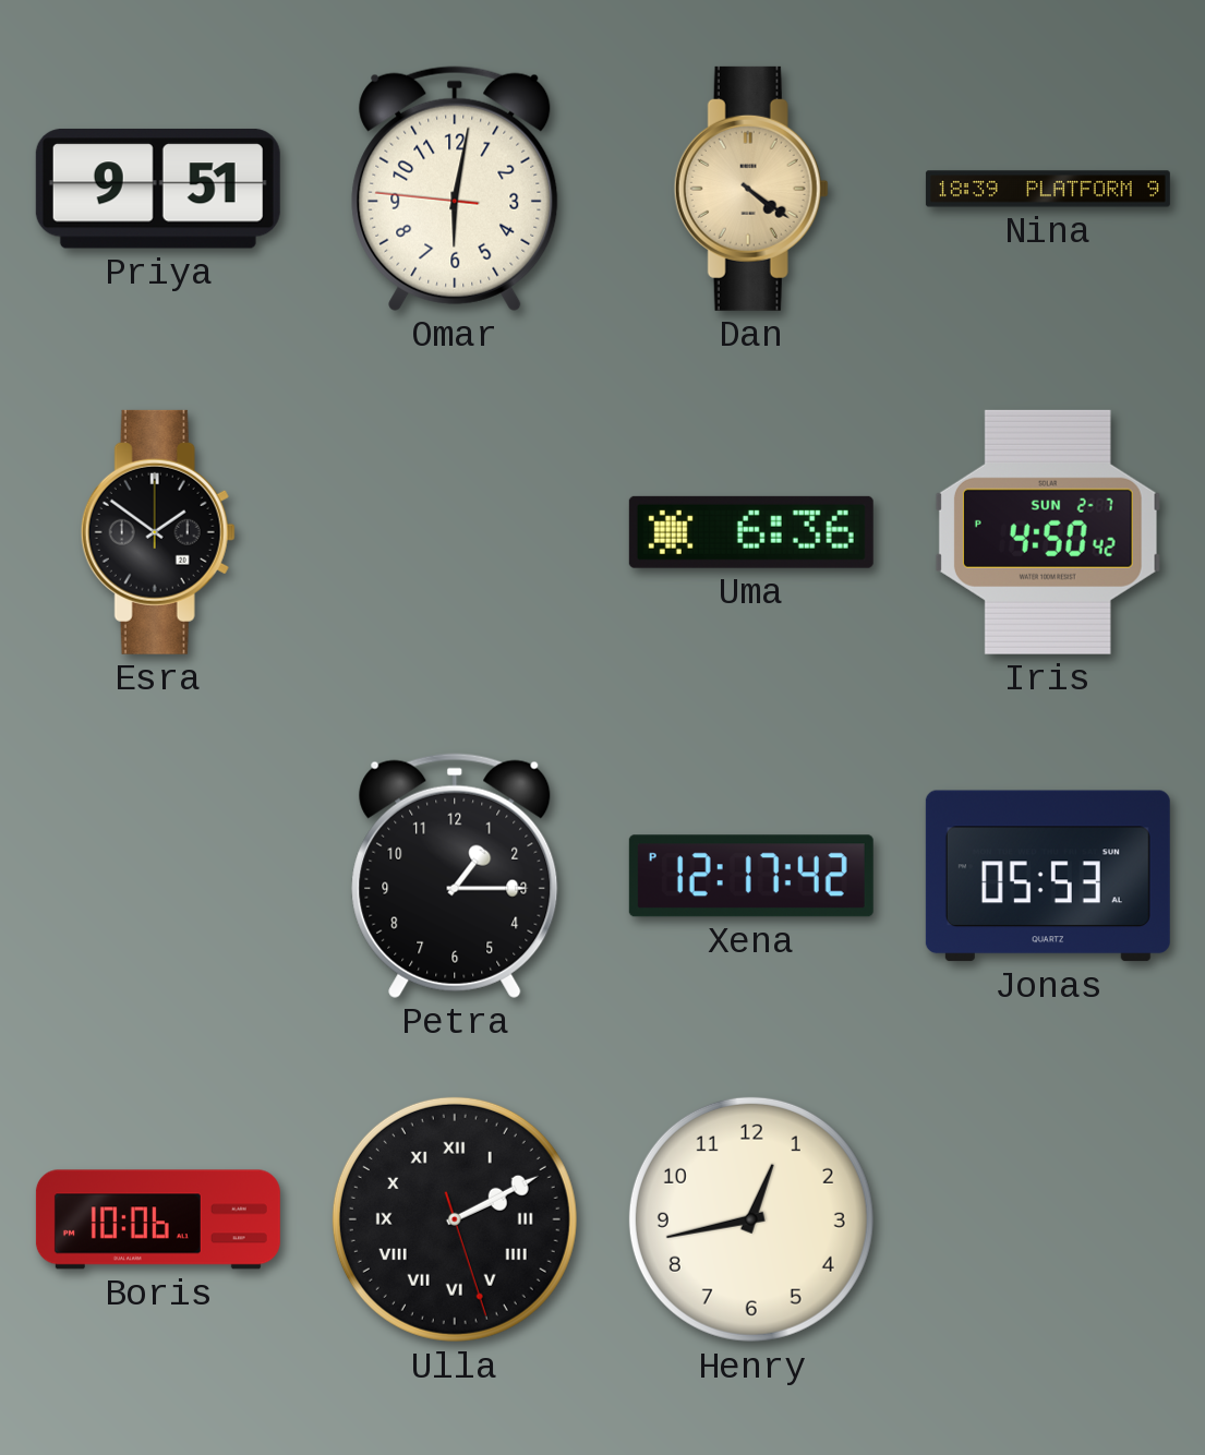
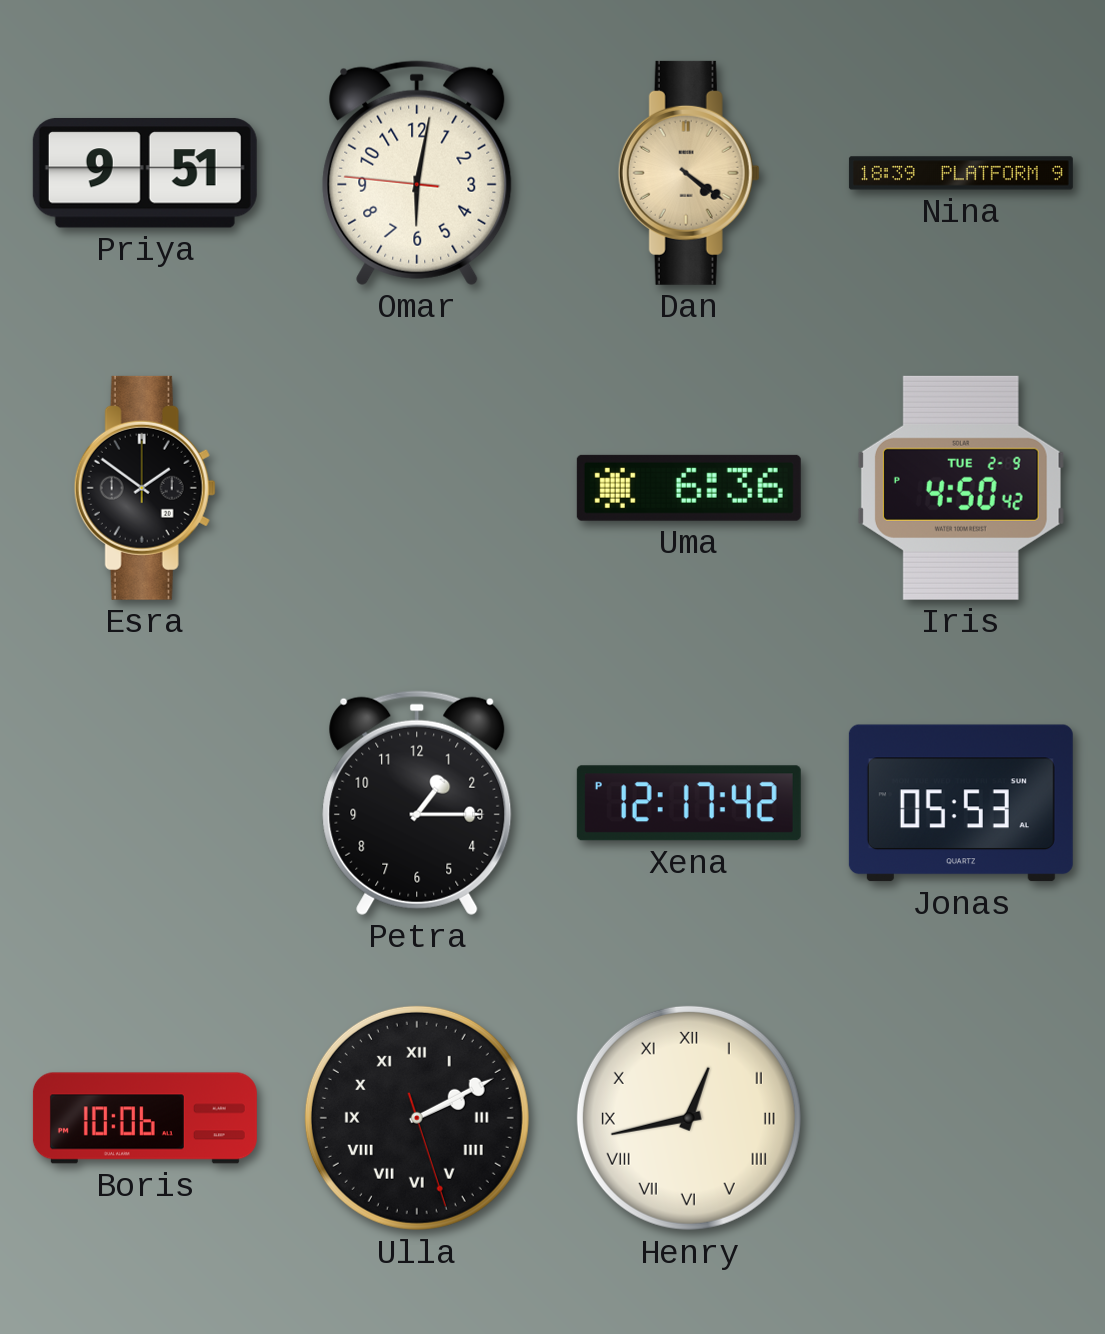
Iris date: SUN 2-7 -> TUE 2-9 (961, 488)
Henry numerals: Arabic -> Roman (689, 1118)
